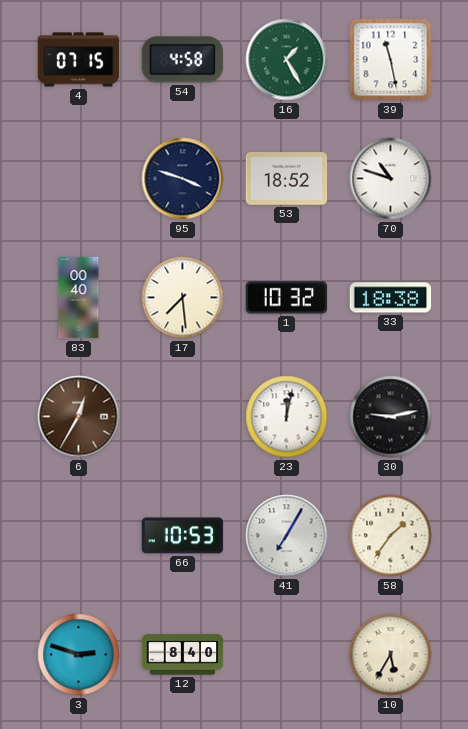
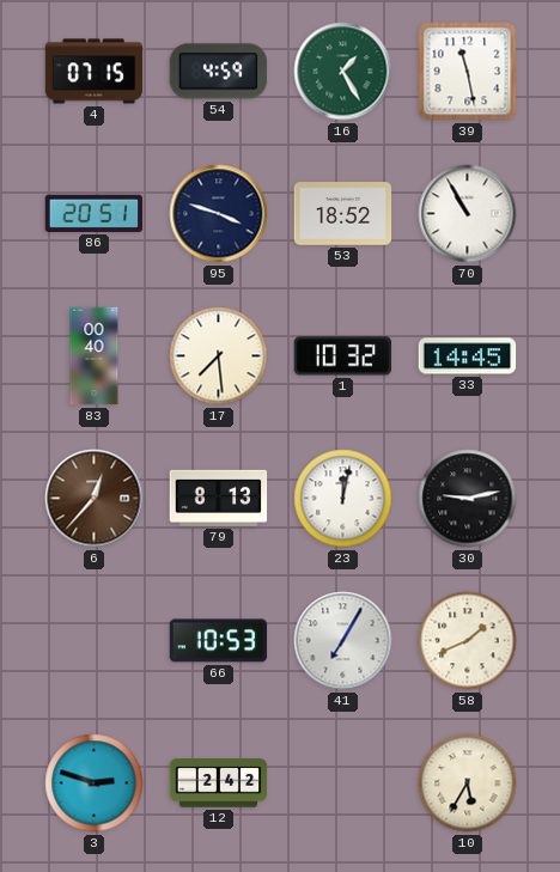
54: 4:58 -> 4:59 (219, 72)
86: none -> 20:51 (95, 213)
70: 10:48 -> 10:55 (468, 214)
33: 18:38 -> 14:45 (468, 356)
6: 12:35 -> 12:37 (95, 499)
79: none -> 8:13 (219, 498)
58: 1:36 -> 1:41 (468, 641)
12: 8:40 -> 2:42 (219, 783)
